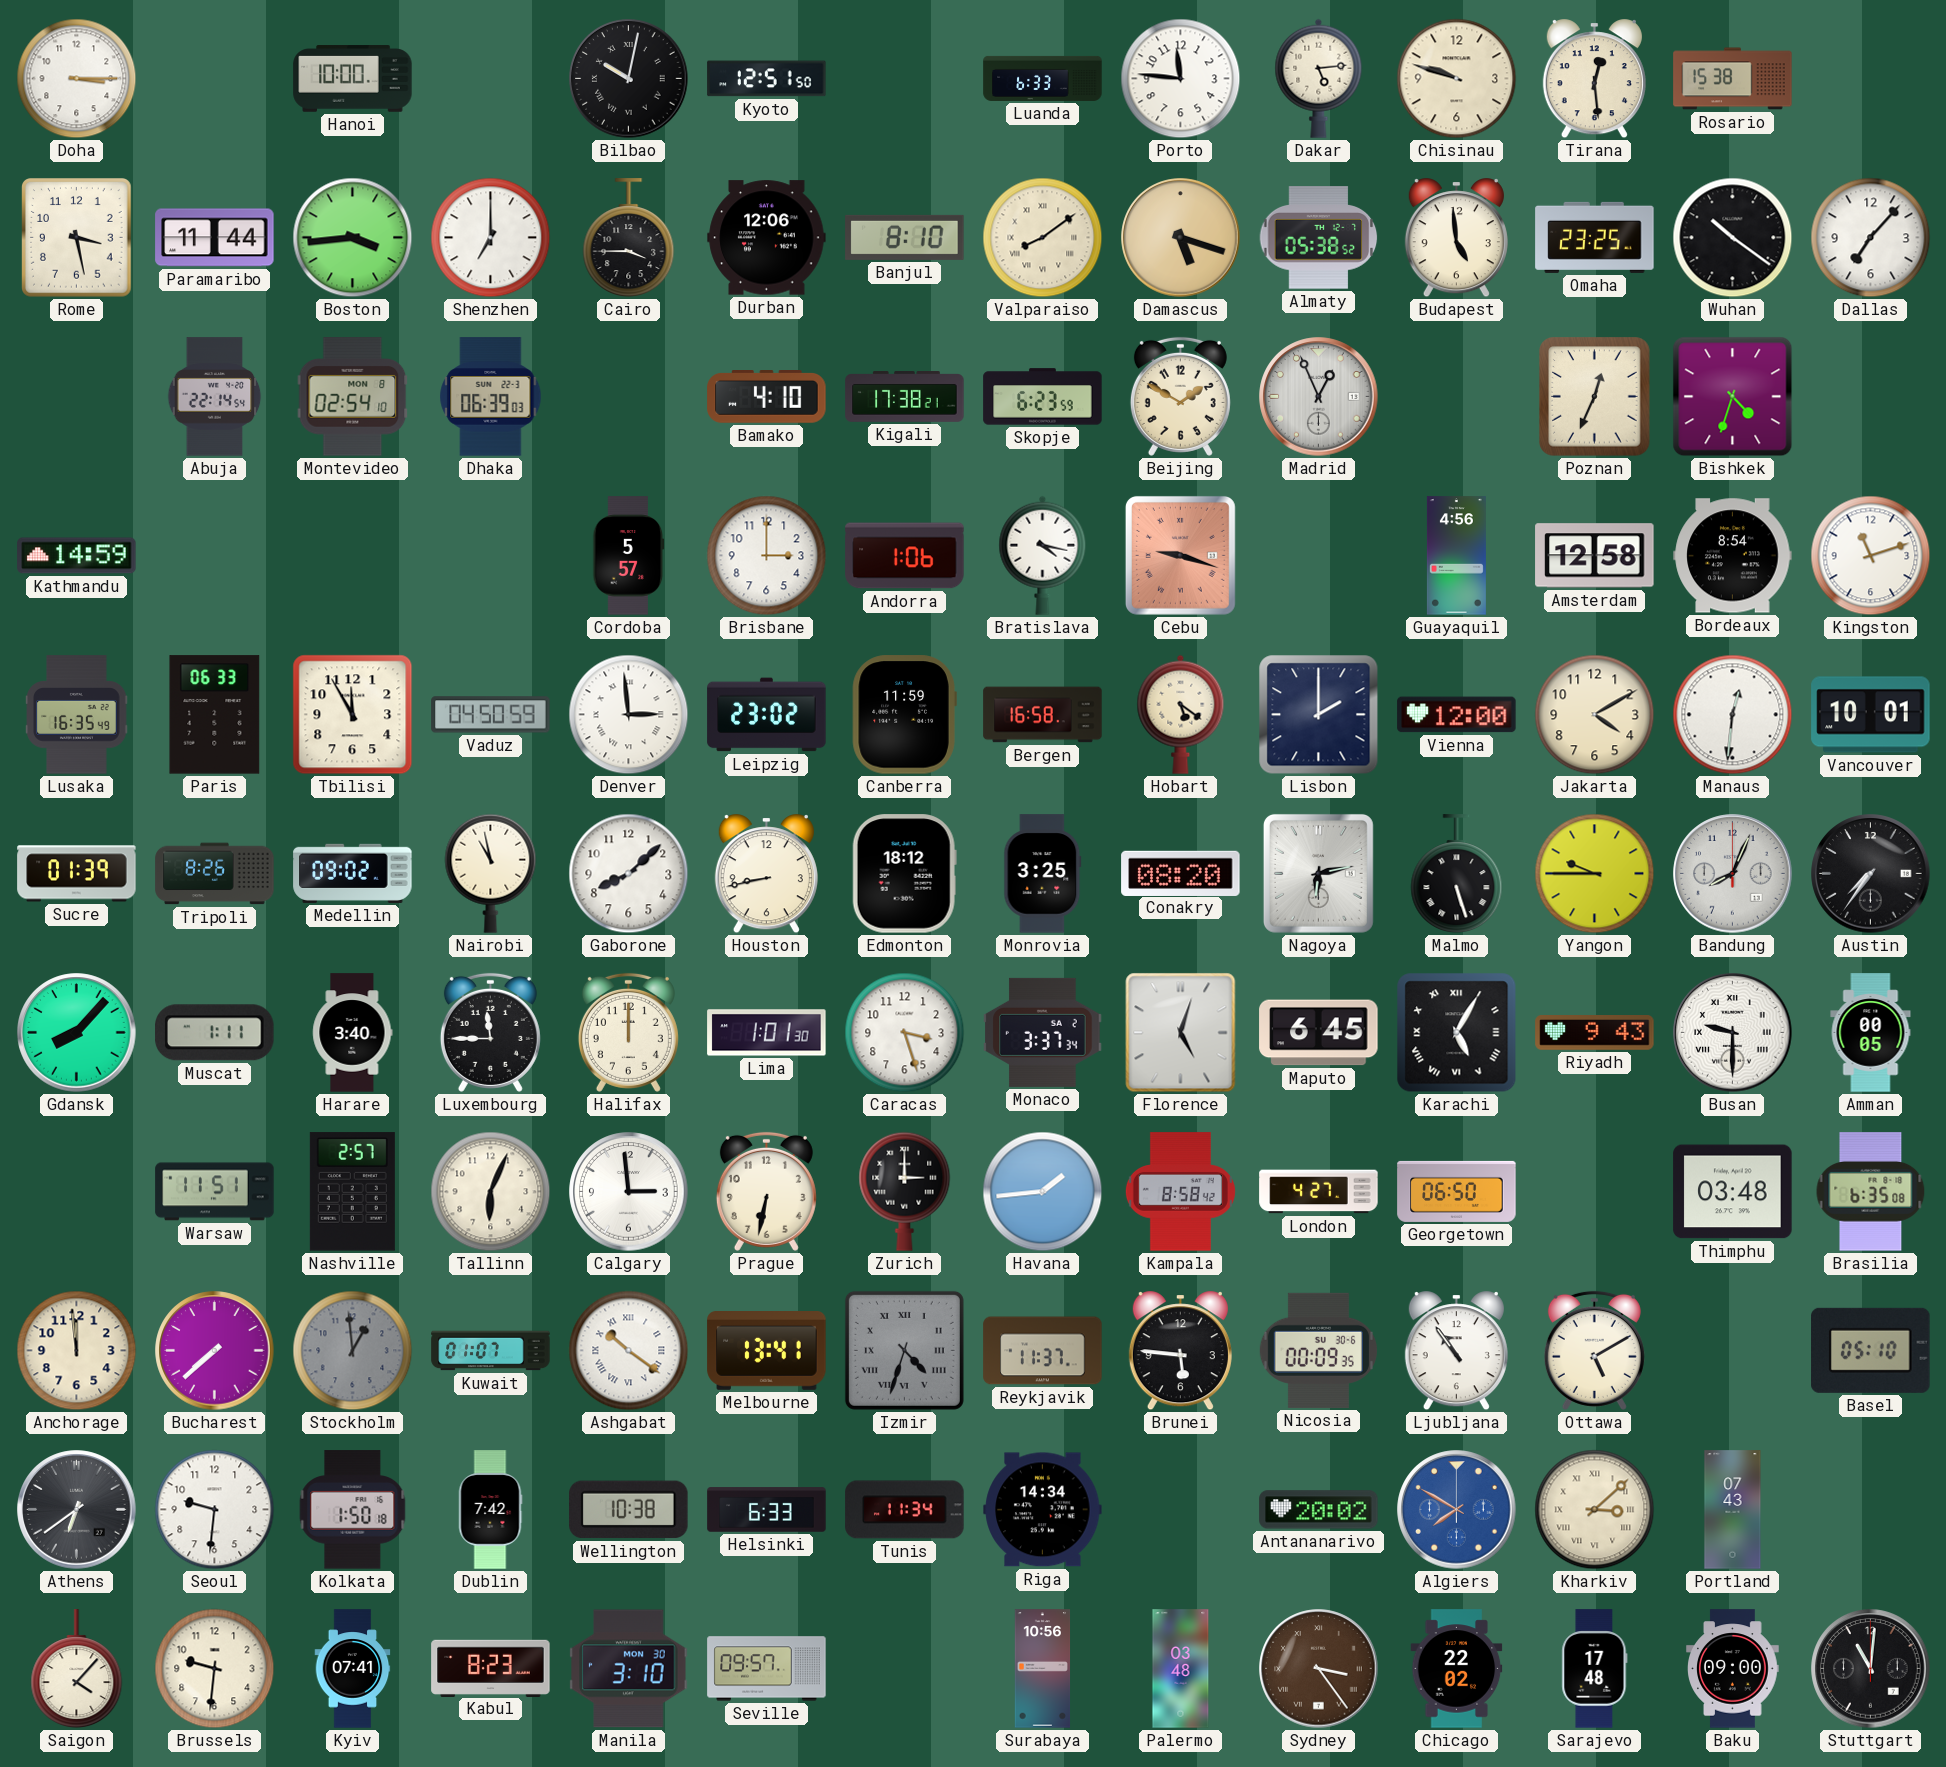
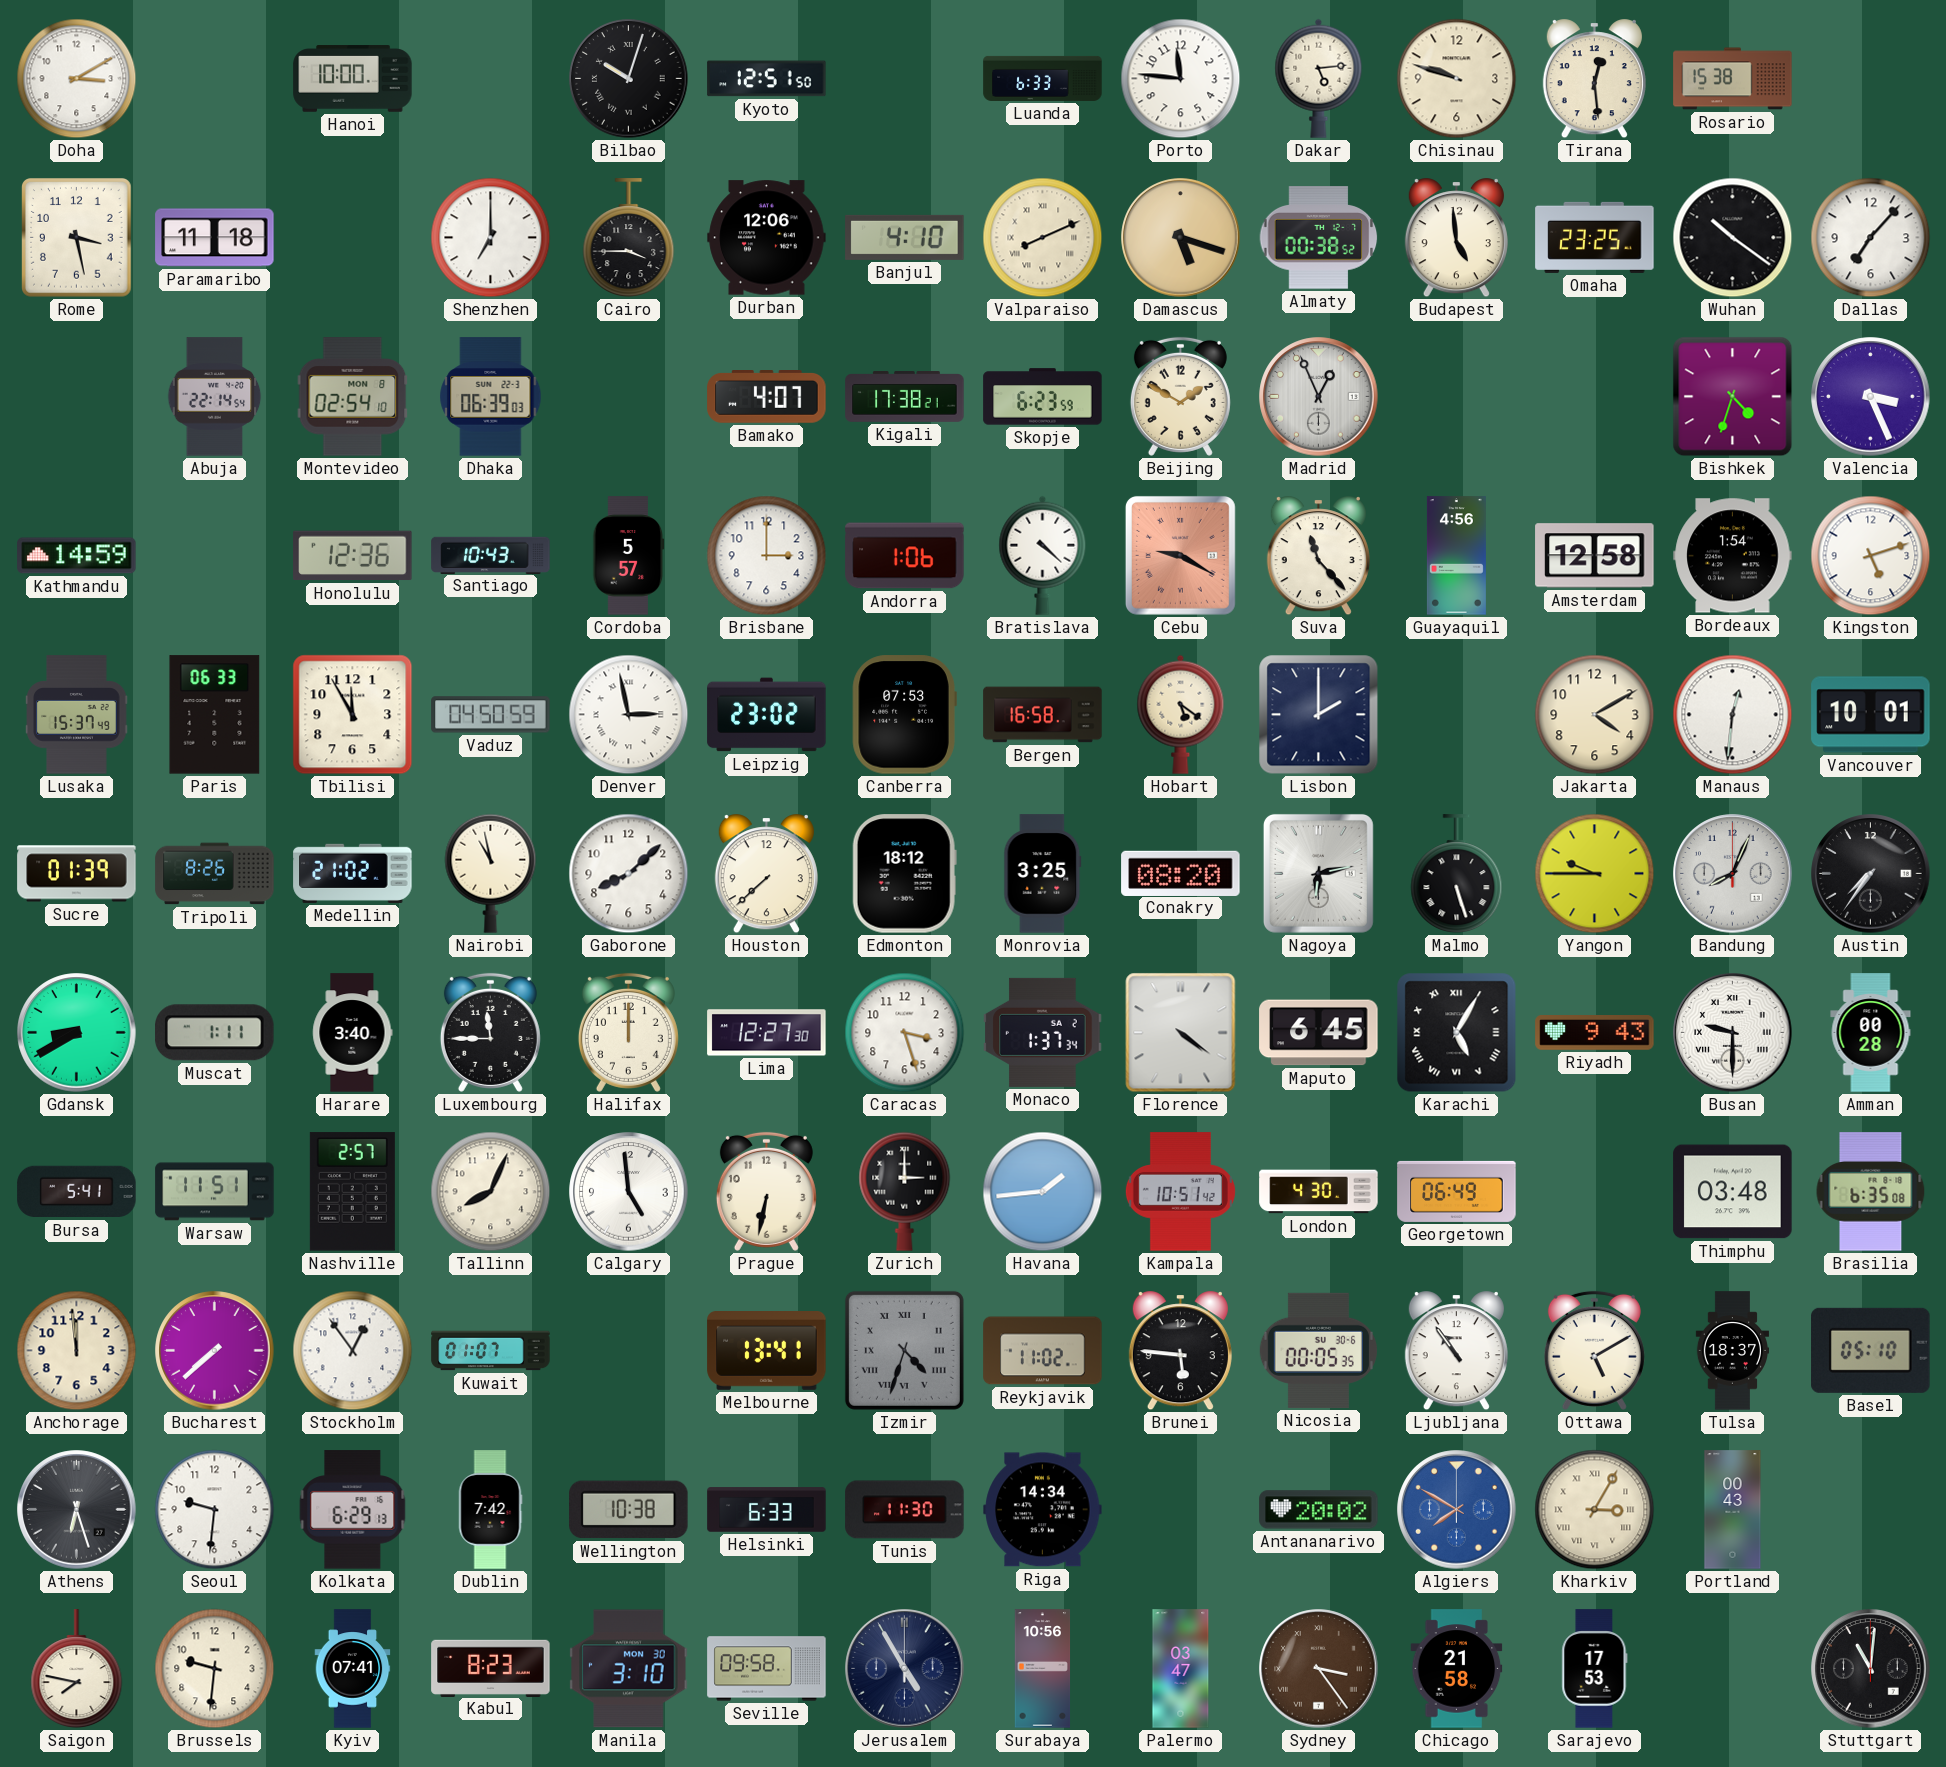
Doha: 3:15 -> 3:10 (77, 79)
Bilbao: 10:02 -> 10:03 (629, 79)
Paramaribo: 11:44 -> 11:18 (215, 238)
Boston: 3:44 -> none (353, 238)
Banjul: 8:10 -> 4:10 (905, 237)
Valparaiso: 8:09 -> 8:11 (1043, 238)
Almaty: 05:38 -> 00:38 (1319, 238)
Bamako: 4:10 -> 4:07 (767, 397)
Poznan: 12:34 -> none (1595, 397)
Valencia: none -> 3:26 (1871, 397)
Honolulu: none -> 12:36 (353, 556)
Santiago: none -> 10:43 (491, 555)
Bratislava: 4:17 -> 4:22 (1043, 555)
Cebu: 9:18 -> 9:20 (1180, 555)
Suva: none -> 11:23 (1318, 556)
Bordeaux: 8:54 -> 1:54 (1733, 556)
Kingston: 11:12 -> 5:12 (1871, 556)
Lusaka: 16:35 -> 15:37 (77, 715)
Denver: 2:59 -> 2:58 (629, 715)
Canberra: 11:59 -> 07:53 (904, 715)
Vienna: 12:00 -> none (1457, 715)
Medellin: 09:02 -> 21:02 (353, 873)
Houston: 8:43 -> 7:38 (766, 874)
Gdansk: 8:07 -> 8:40 (77, 1033)
Lima: 1:01 -> 12:27 (767, 1033)
Monaco: 3:37 -> 1:37 (1043, 1032)
Florence: 5:03 -> 4:21 (1181, 1033)
Amman: 00:05 -> 00:28 (1871, 1033)
Bursa: none -> 5:41 (77, 1192)
Tallinn: 6:04 -> 8:04 (491, 1192)
Calgary: 2:59 -> 4:59 (629, 1192)
Kampala: 8:58 -> 10:51 (1180, 1192)
London: 4:27 -> 4:30 (1319, 1192)
Georgetown: 06:50 -> 06:49 (1457, 1191)
Stockholm: 12:59 -> 12:54 (353, 1351)
Stockholm dial: grey -> white (353, 1351)
Ashgabat: 10:21 -> none (629, 1351)
Reykjavik: 11:37 -> 11:02 (1043, 1351)
Nicosia: 00:09 -> 00:05 (1318, 1350)
Tulsa: none -> 18:37 (1732, 1351)
Athens: 6:39 -> 6:27 (77, 1510)
Kolkata: 1:50 -> 6:29 (353, 1510)
Tunis: 11:34 -> 11:30 (905, 1510)
Kharkiv: 3:08 -> 3:05 (1595, 1510)
Portland: 07:43 -> 00:43 (1733, 1510)
Saigon: 4:07 -> 7:47 (77, 1669)
Seville: 09:57 -> 09:58 (767, 1669)
Jerusalem: none -> 4:55 (905, 1669)
Palermo: 03:48 -> 03:47 (1181, 1669)
Chicago: 22:02 -> 21:58 (1457, 1669)
Sarajevo: 17:48 -> 17:53 (1595, 1669)
Baku: 09:00 -> none (1733, 1669)
